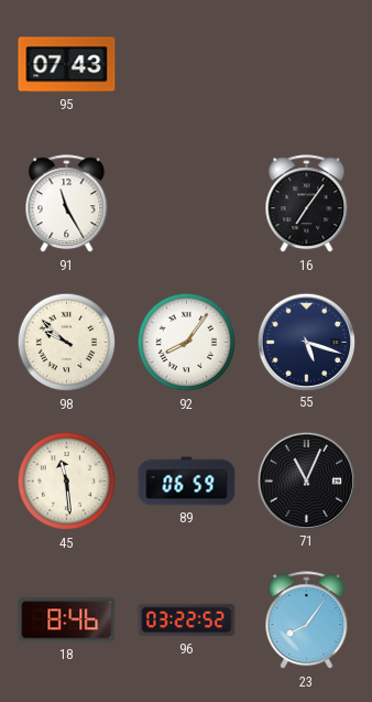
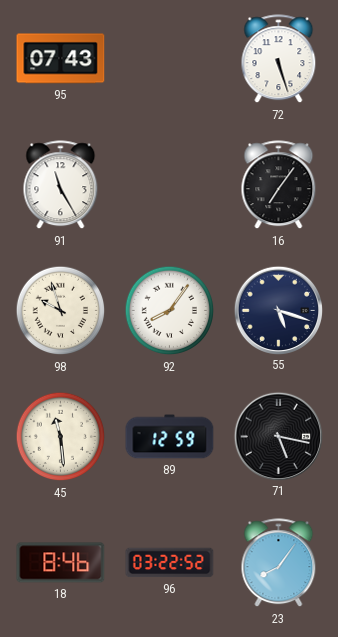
72: none -> 5:27 (279, 59)
98: 9:52 -> 9:57 (61, 311)
89: 06:59 -> 12:59 (170, 437)
71: 11:04 -> 5:17 (278, 436)
